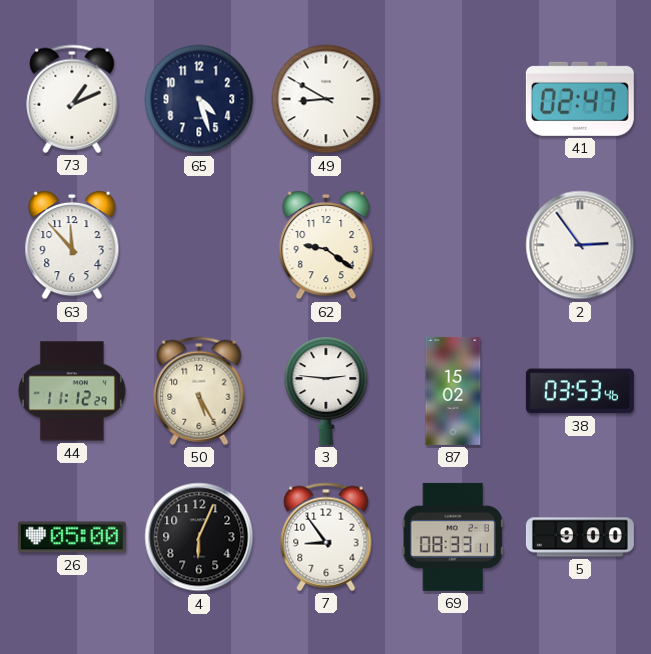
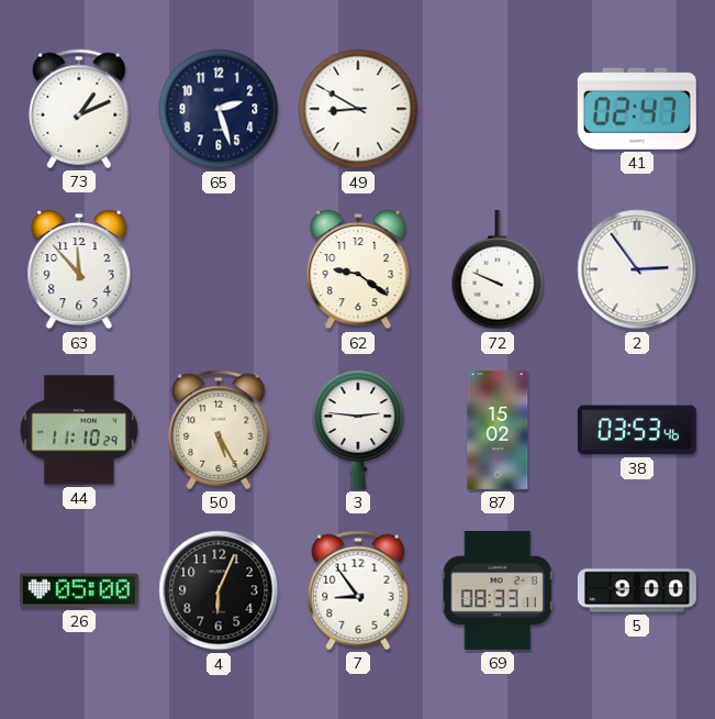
65: 4:27 -> 2:27 (219, 109)
72: none -> 9:49 (498, 269)
44: 11:12 -> 11:10 (79, 430)
